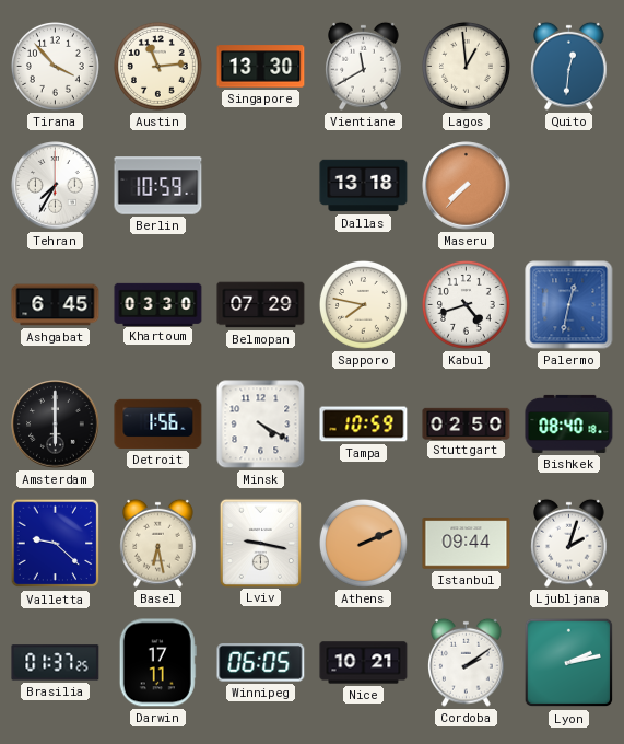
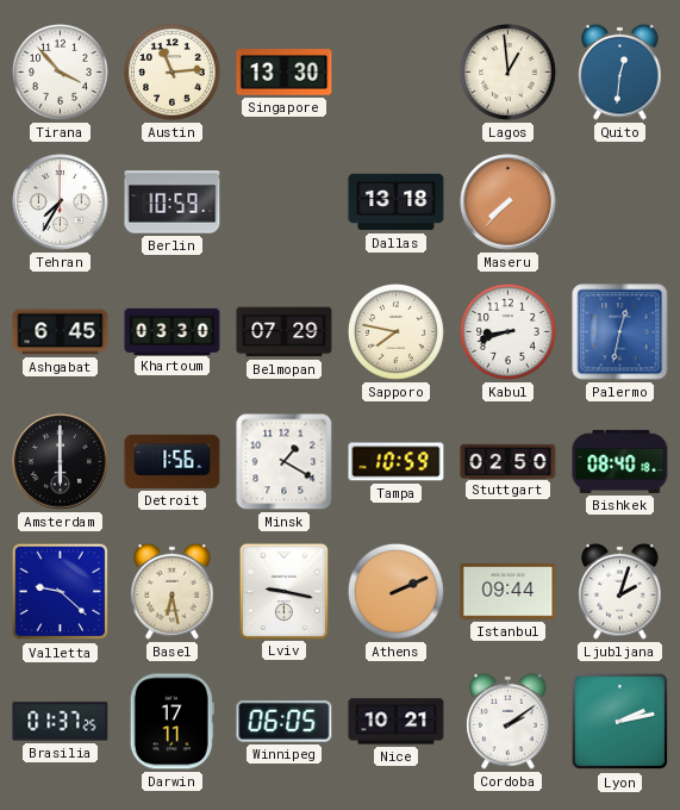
Vientiane: 11:40 -> none (364, 66)
Kabul: 4:42 -> 8:42 (507, 331)
Minsk: 4:20 -> 1:20 (285, 462)
